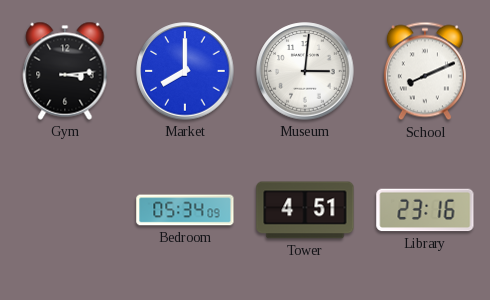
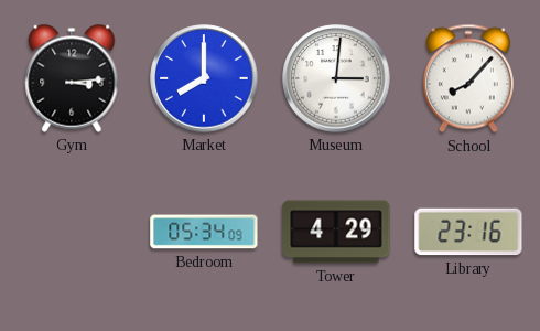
School: 8:11 -> 8:07 (468, 78)
Tower: 4:51 -> 4:29 (336, 232)
